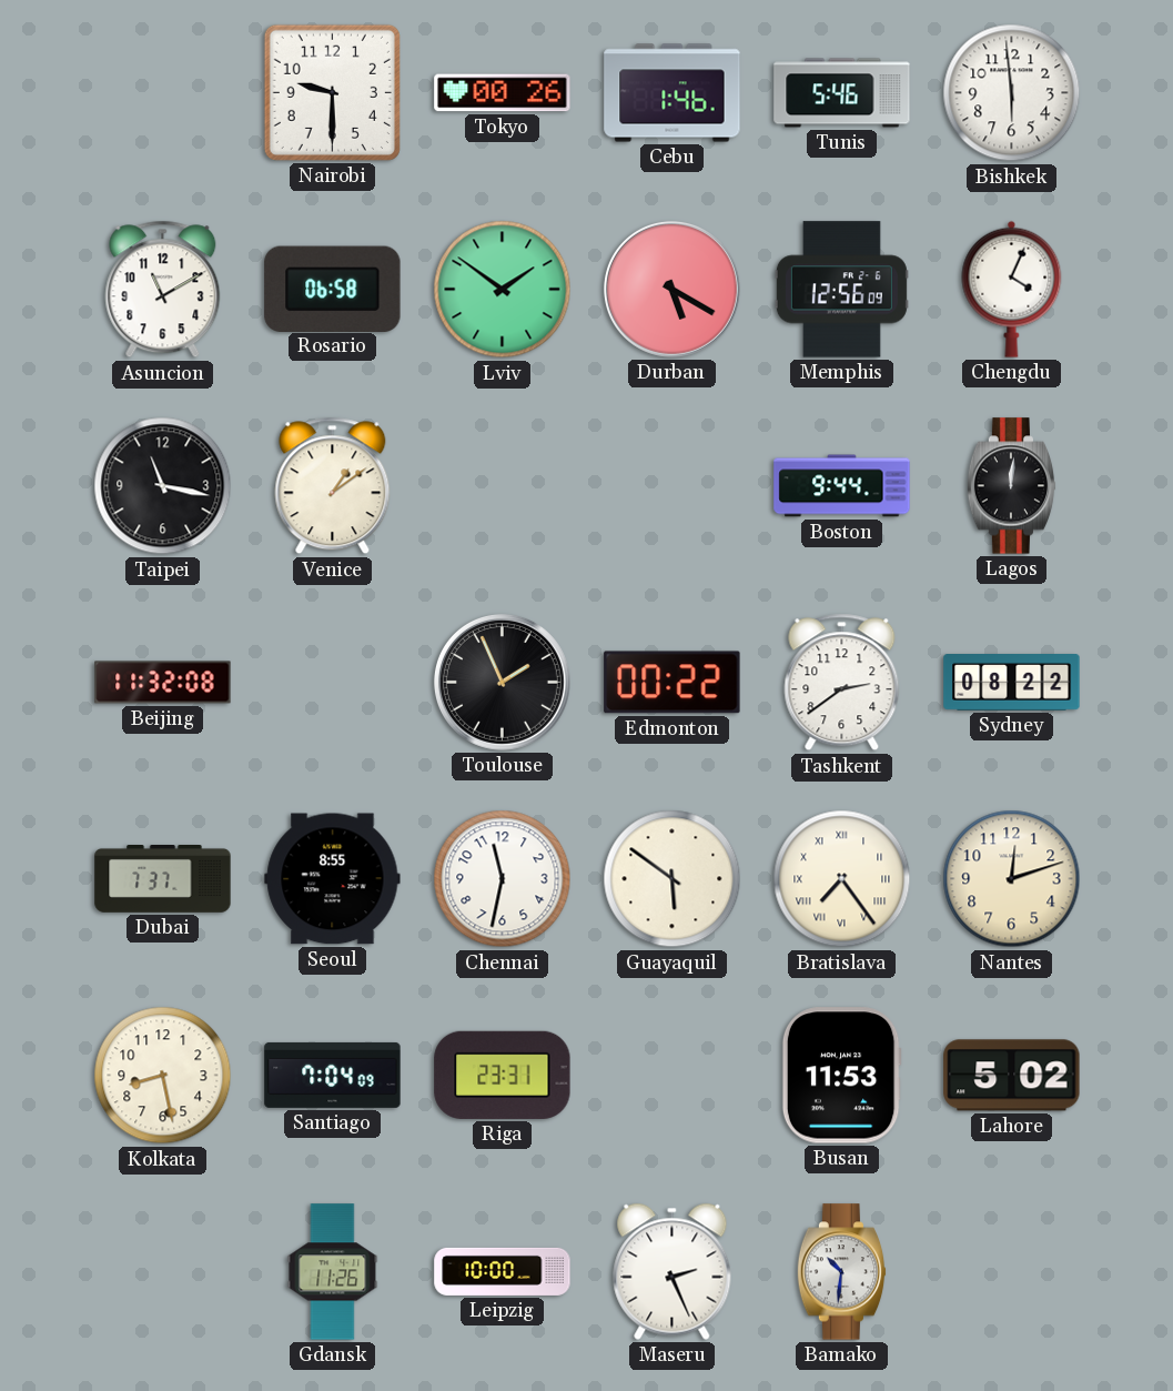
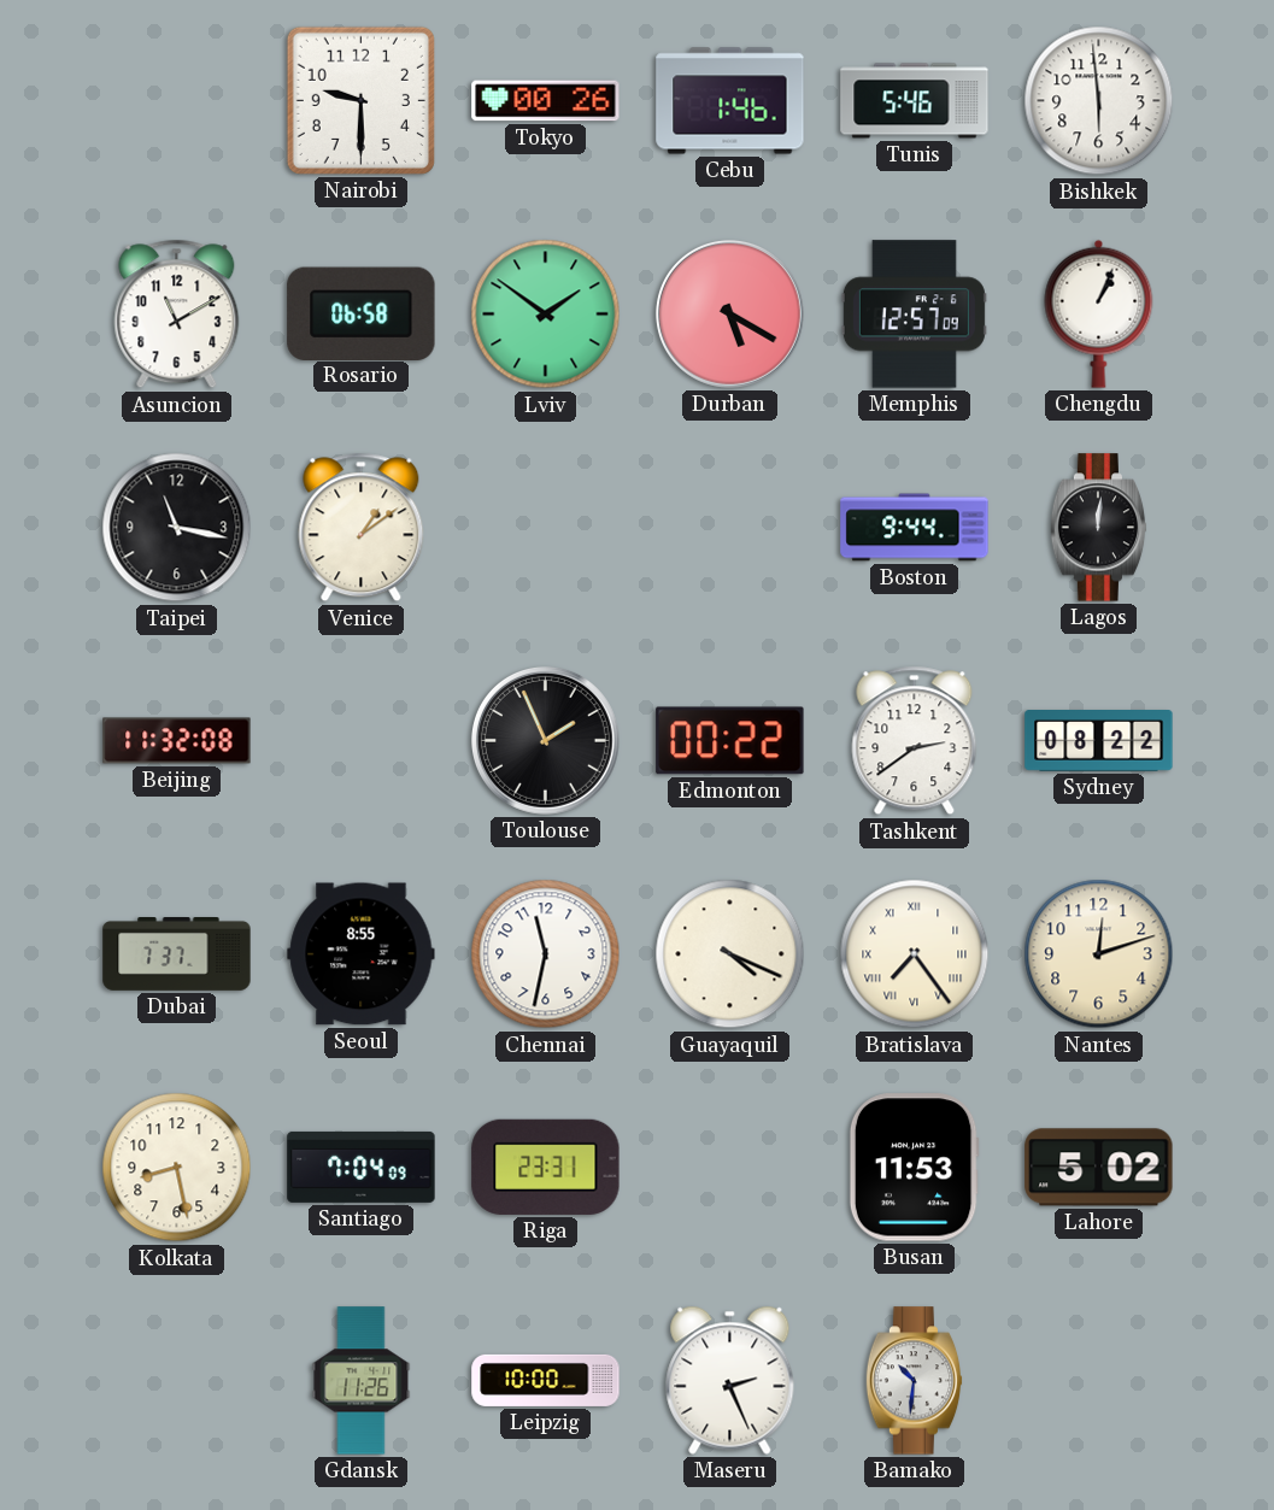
Memphis: 12:56 -> 12:57 (914, 315)
Chengdu: 4:04 -> 1:04 (1099, 313)
Guayaquil: 5:51 -> 4:19 (730, 954)
